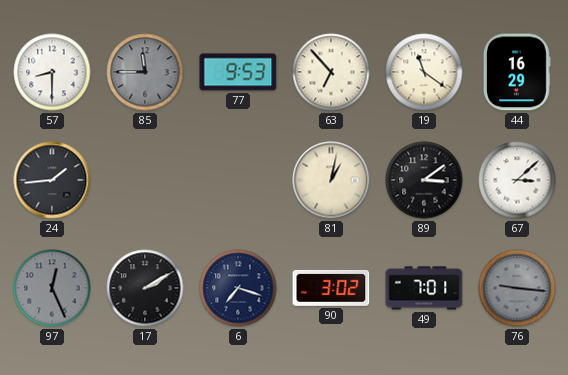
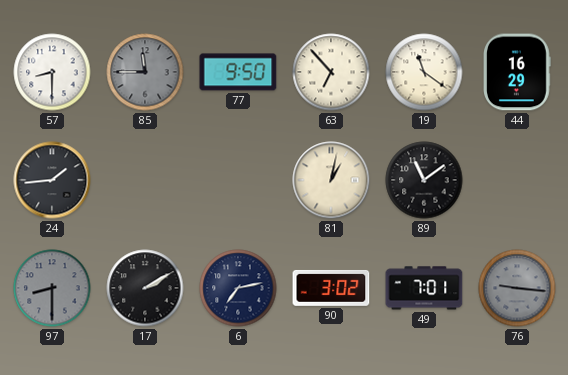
77: 9:53 -> 9:50 (238, 72)
89: 3:09 -> 11:09 (424, 180)
67: 3:08 -> none (517, 180)
97: 12:26 -> 8:30 (52, 288)
6: 7:18 -> 7:13 (238, 288)
